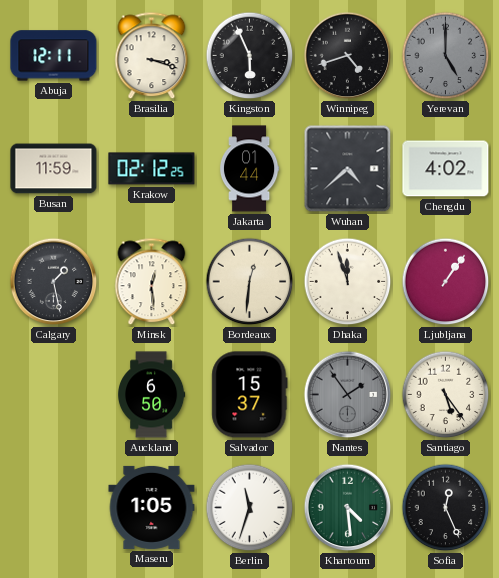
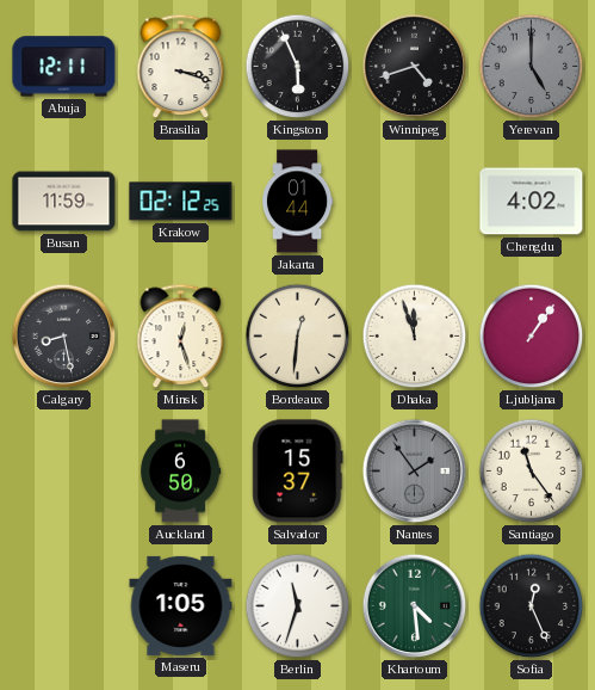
Wuhan: 4:38 -> none (348, 169)
Calgary: 1:28 -> 8:28 (64, 337)
Minsk: 12:29 -> 12:27 (181, 337)
Santiago: 5:24 -> 11:24 (532, 472)
